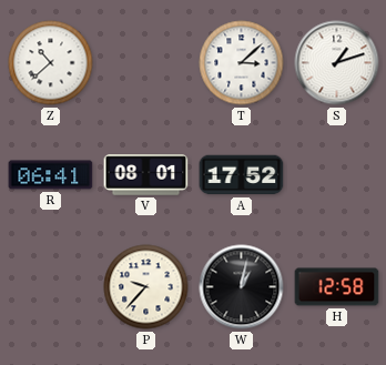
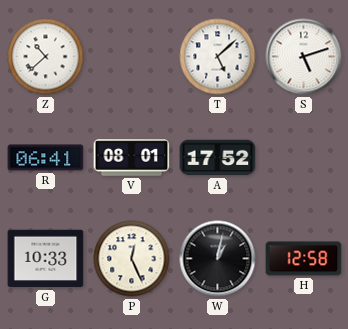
T: 3:08 -> 5:08 (218, 57)
S: 1:12 -> 5:12 (304, 57)
G: none -> 10:33 (46, 259)
P: 9:37 -> 12:26 (132, 259)
